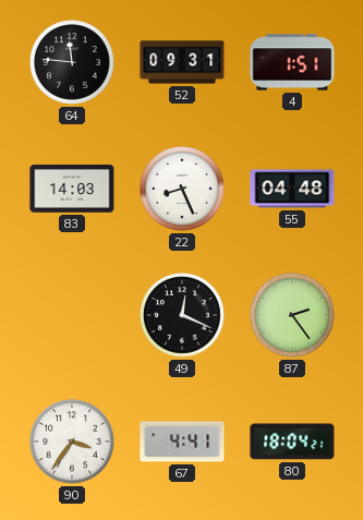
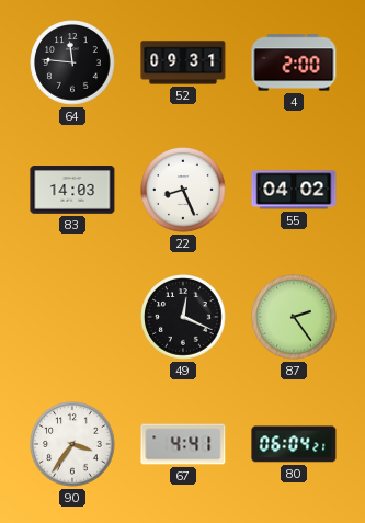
4: 1:51 -> 2:00 (294, 62)
55: 04:48 -> 04:02 (294, 190)
80: 18:04 -> 06:04 (294, 444)
